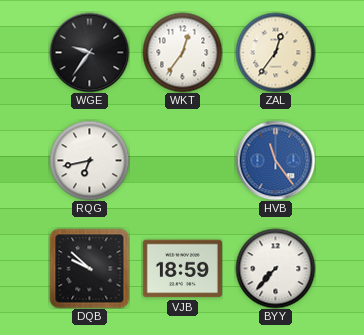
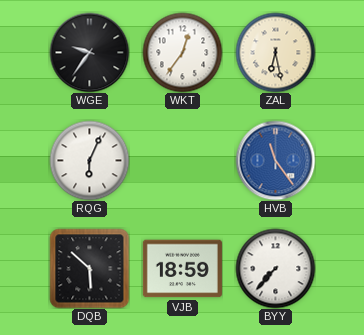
ZAL: 12:36 -> 6:28 (275, 52)
RQG: 6:43 -> 6:04 (89, 160)
DQB: 9:52 -> 5:52 (89, 268)
